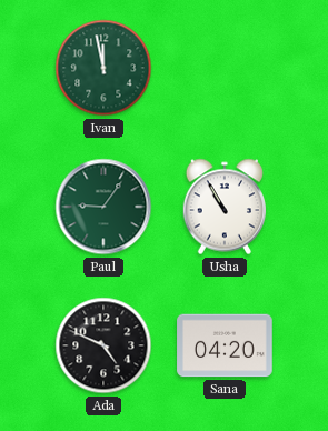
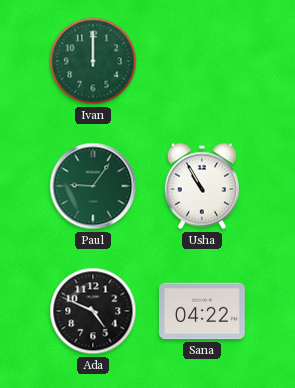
Ivan: 11:58 -> 12:00 (93, 61)
Sana: 04:20 -> 04:22 (202, 311)
